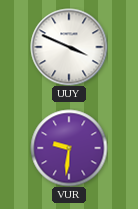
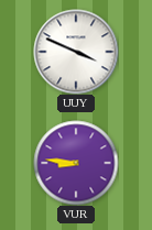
VUR: 9:31 -> 8:46 (76, 163)
